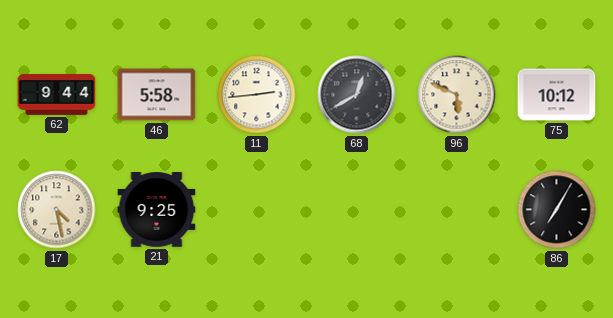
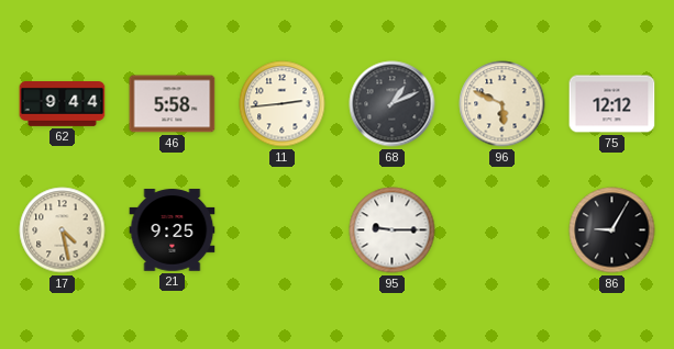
68: 12:40 -> 1:11 (393, 104)
75: 10:12 -> 12:12 (612, 104)
95: none -> 9:15 (393, 230)
86: 7:05 -> 9:05 (612, 230)
